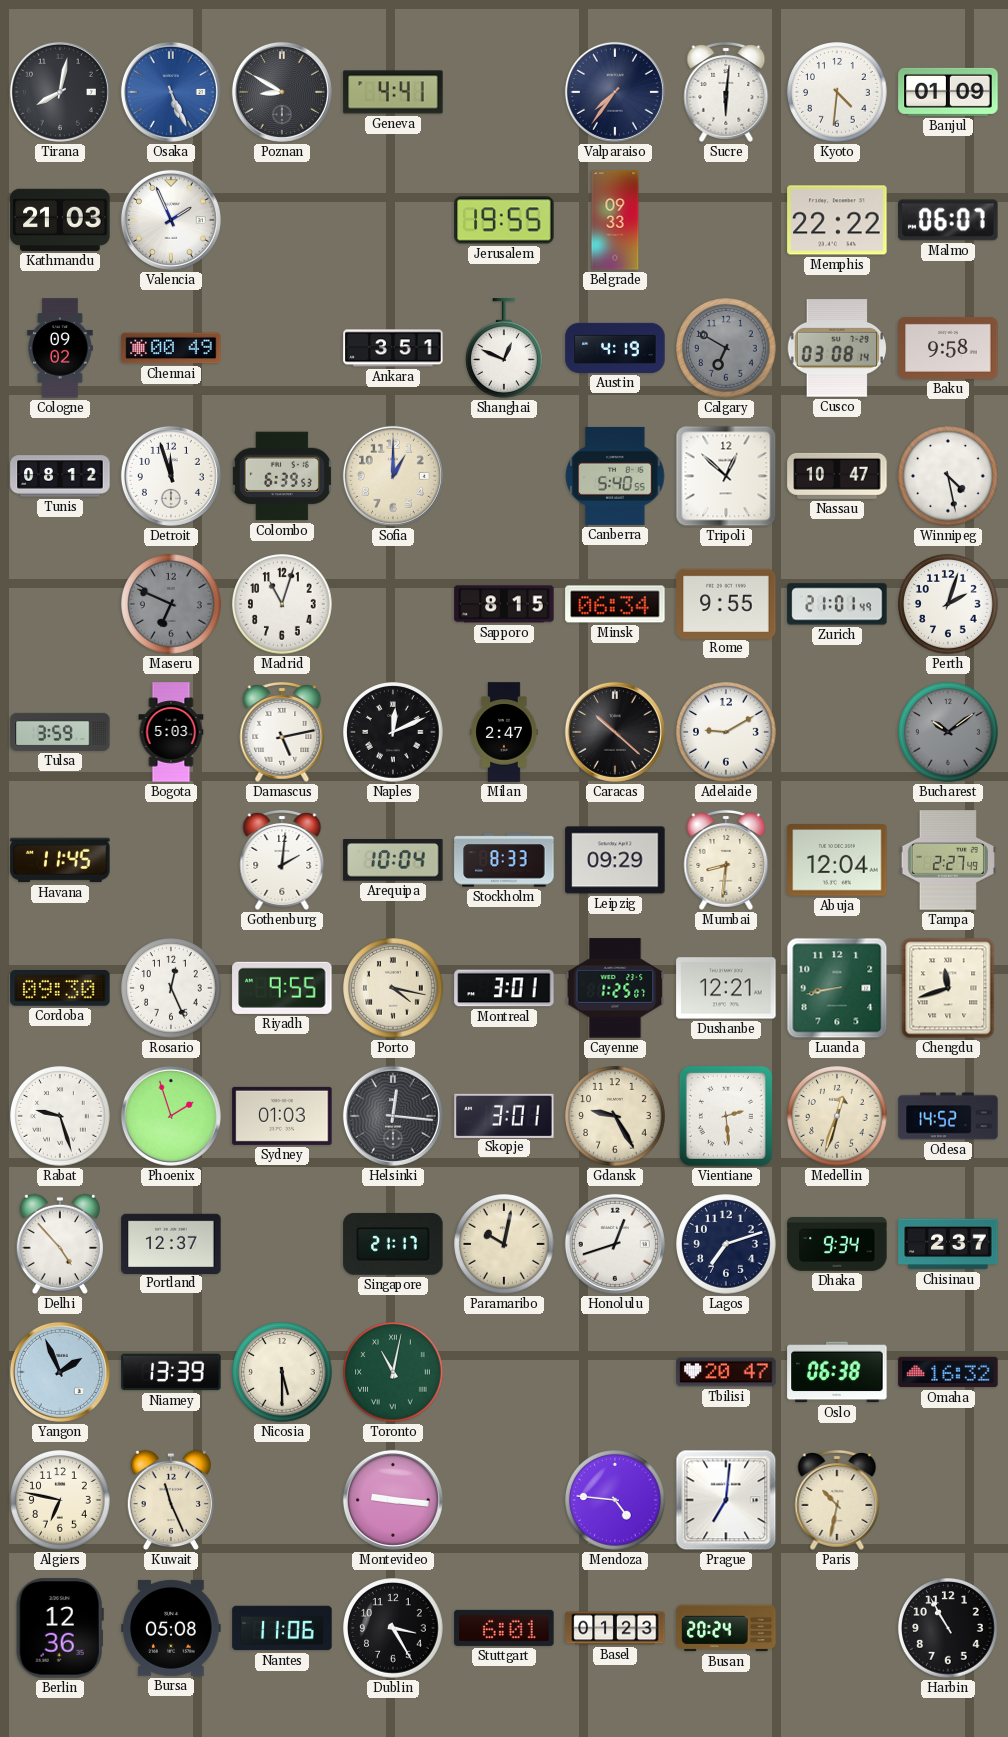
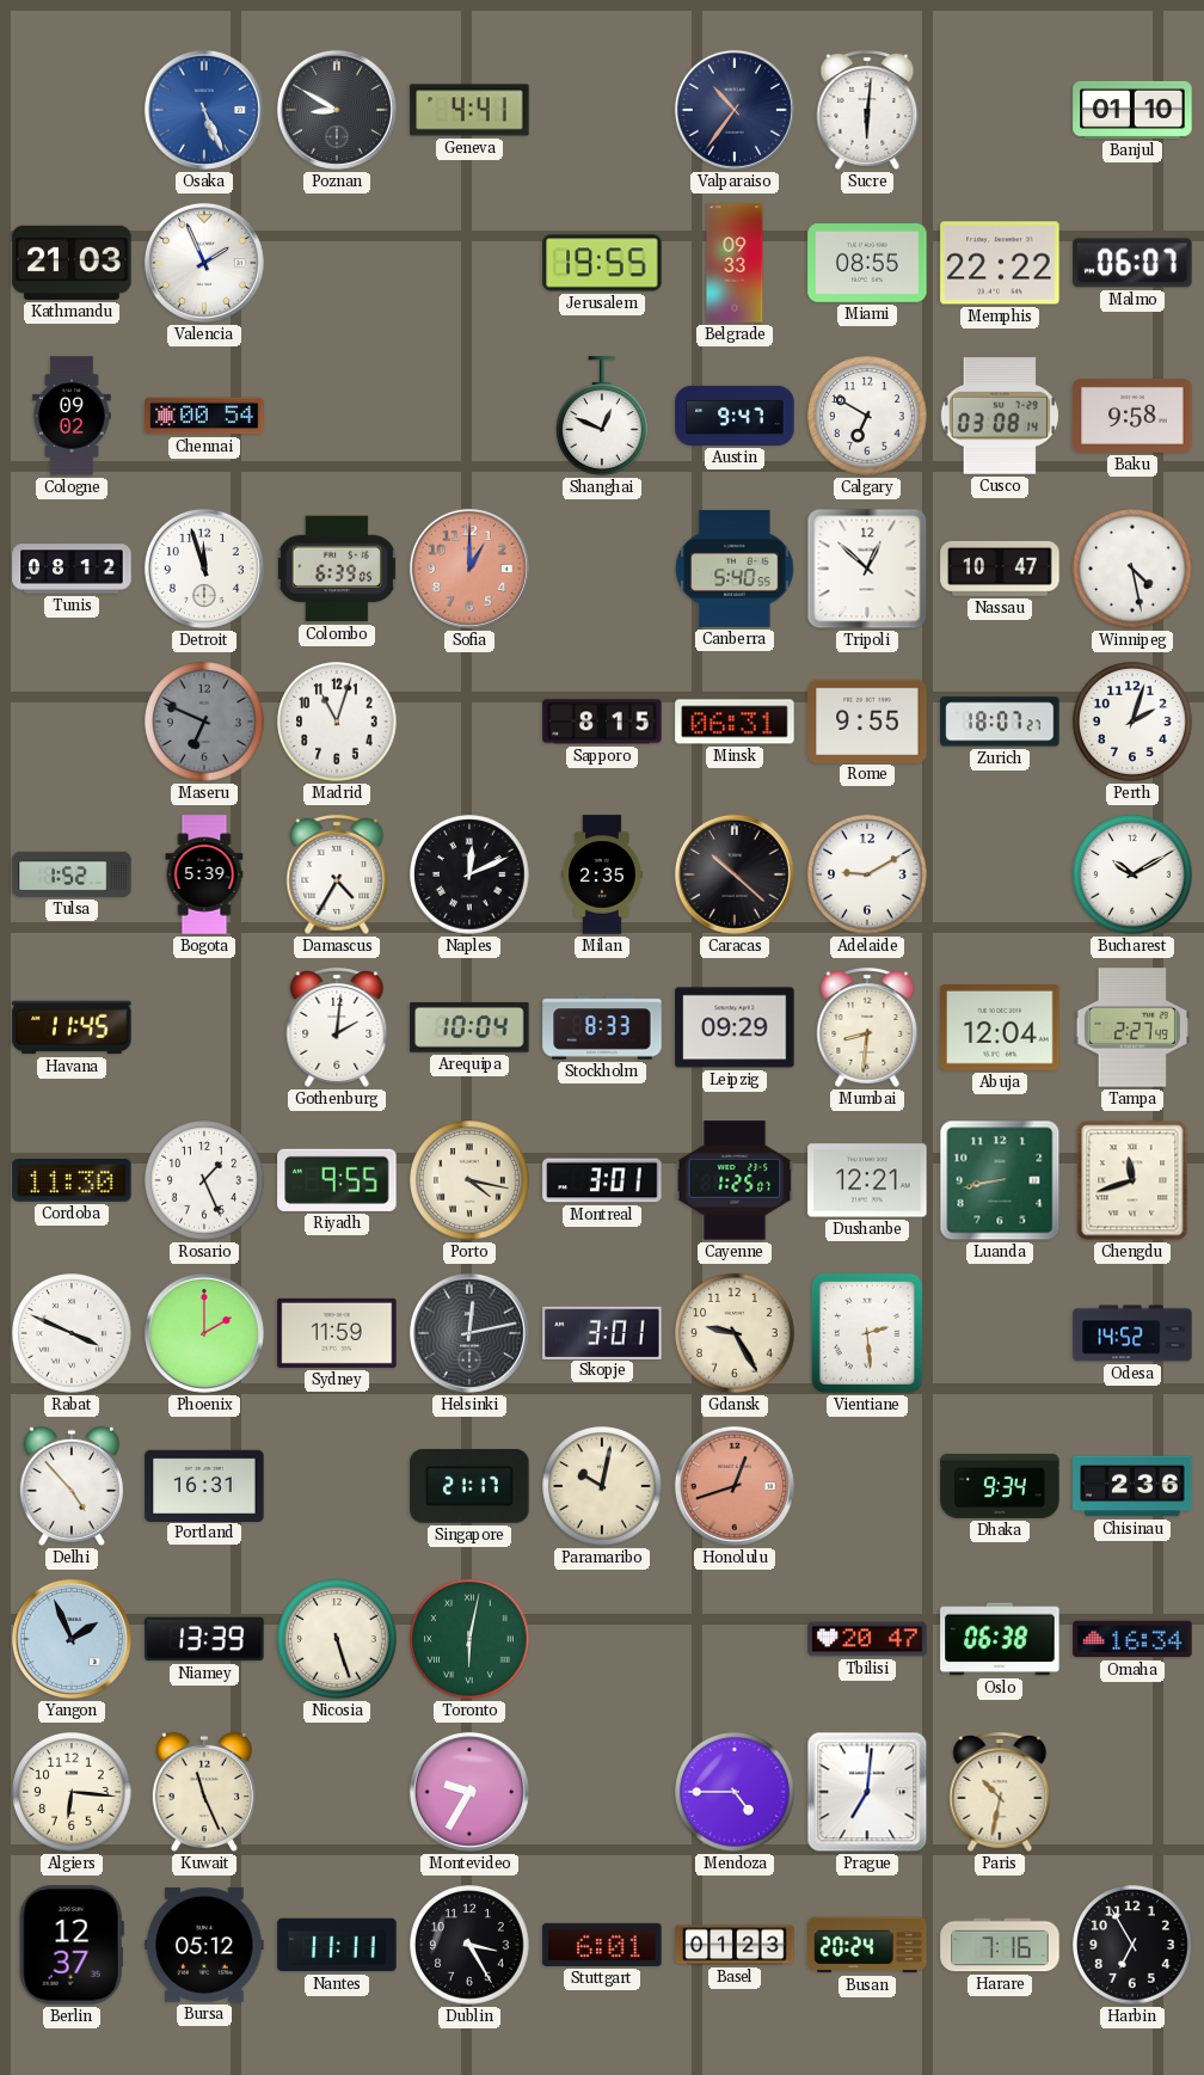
Tirana: 8:02 -> none (60, 92)
Valparaiso: 7:36 -> 10:36 (735, 110)
Kyoto: 4:31 -> none (837, 92)
Banjul: 01:09 -> 01:10 (1132, 110)
Miami: none -> 08:55 (867, 264)
Chennai: 00:49 -> 00:54 (204, 416)
Ankara: 3:51 -> none (393, 348)
Austin: 4:19 -> 9:47 (735, 416)
Calgary dial: grey -> white (867, 416)
Colombo: 6:39:53 -> 6:39:05 (337, 569)
Sofia dial: cream -> salmon (469, 569)
Minsk: 06:34 -> 06:31 (735, 722)
Zurich: 21:01 -> 18:07 (1000, 722)
Tulsa: 3:59 -> 1:52 (72, 874)
Bogota: 5:03 -> 5:39 (204, 874)
Damascus: 5:13 -> 4:35 (337, 874)
Milan: 2:47 -> 2:35 (602, 874)
Bucharest: 10:09 -> 10:10 (1132, 874)
Bucharest dial: grey -> white (1132, 874)
Cordoba: 09:30 -> 11:30 (72, 1180)
Rosario: 12:26 -> 1:26 (204, 1180)
Rabat: 9:27 -> 3:49 (72, 1333)
Phoenix: 1:57 -> 2:00 (204, 1333)
Sydney: 01:03 -> 11:59 (337, 1333)
Helsinki: 12:16 -> 12:13 (469, 1333)
Medellin: 12:33 -> none (837, 1116)
Portland: 12:37 -> 16:31 (204, 1485)
Honolulu dial: white -> salmon (735, 1486)
Lagos: 7:12 -> none (726, 1244)
Chisinau: 2:37 -> 2:36 (1132, 1486)
Nicosia: 5:30 -> 5:27 (337, 1639)
Toronto: 11:02 -> 6:02 (469, 1639)
Omaha: 16:32 -> 16:34 (1132, 1639)
Algiers: 6:47 -> 6:16 (72, 1792)
Montevideo: 9:16 -> 9:35 (469, 1792)
Mendoza: 4:46 -> 4:45 (735, 1792)
Berlin: 12:36 -> 12:37 (72, 1945)
Bursa: 05:08 -> 05:12 (204, 1945)
Nantes: 11:06 -> 11:11 (337, 1945)
Harare: none -> 7:16 (1000, 1945)
Harbin: 10:55 -> 6:55 (1132, 1945)
